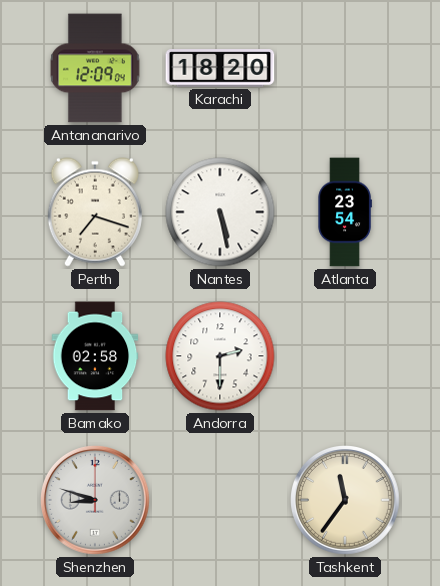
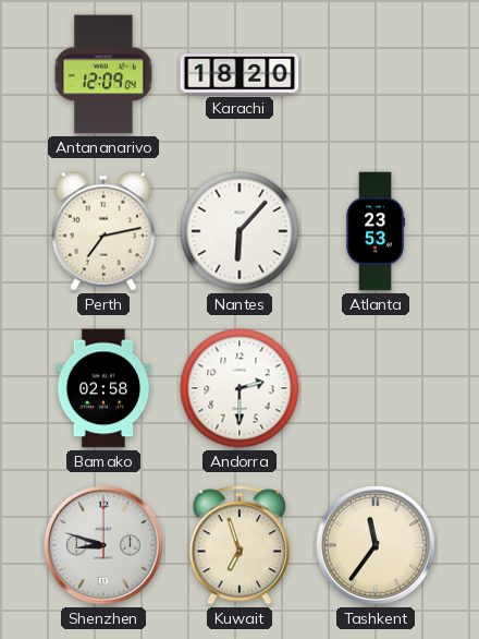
Perth: 7:18 -> 7:13 (103, 231)
Nantes: 5:28 -> 6:07 (239, 231)
Atlanta: 23:54 -> 23:53 (376, 231)
Kuwait: none -> 6:57 (239, 545)
